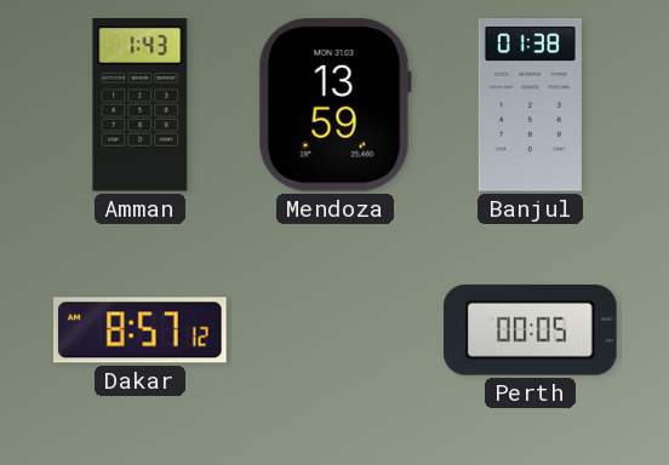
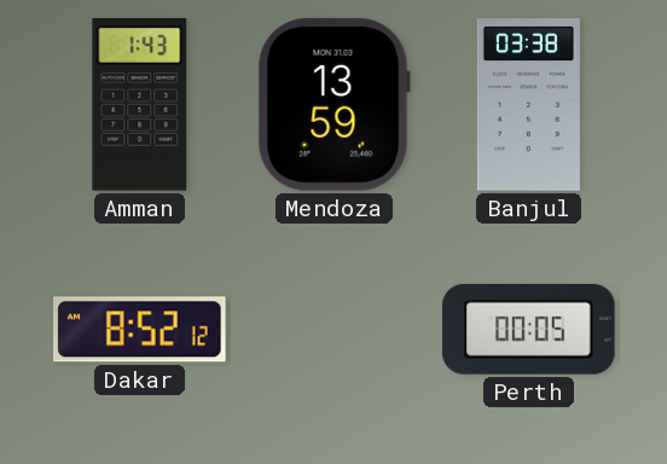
Banjul: 01:38 -> 03:38 (528, 105)
Dakar: 8:57 -> 8:52 (140, 330)
